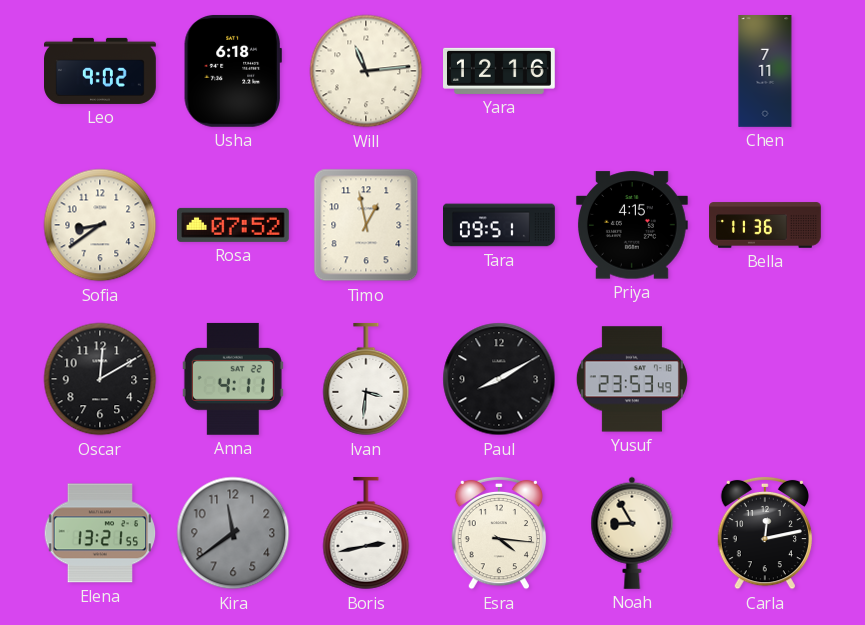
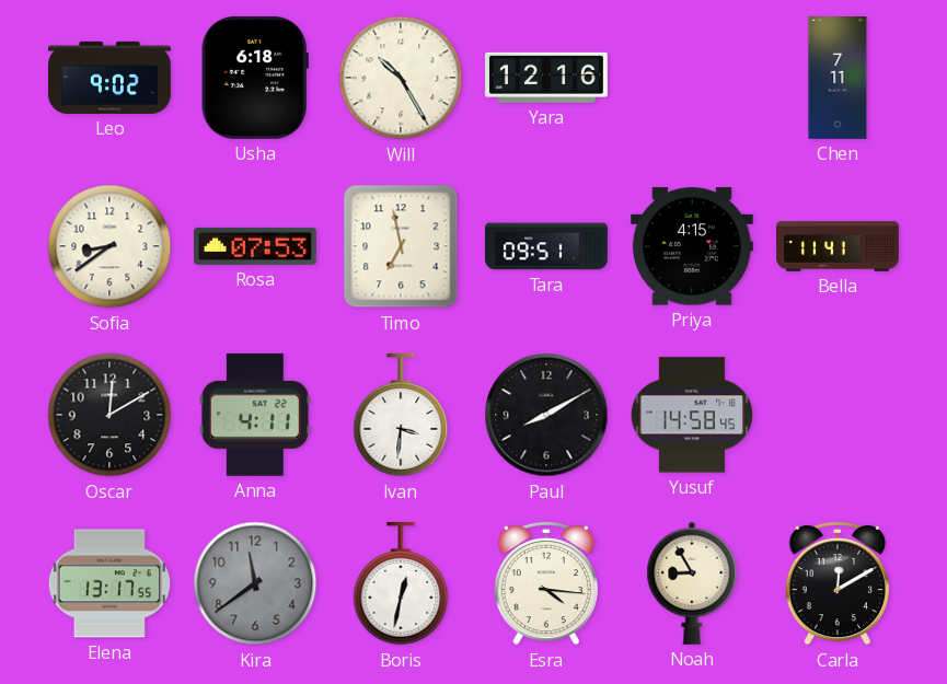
Will: 11:14 -> 10:25 (401, 78)
Rosa: 07:52 -> 07:53 (256, 246)
Timo: 12:58 -> 6:58 (401, 246)
Bella: 11:36 -> 11:41 (838, 246)
Yusuf: 23:53 -> 14:58 (692, 415)
Elena: 13:21 -> 13:17 (109, 583)
Boris: 2:43 -> 12:32 (401, 584)
Carla: 12:13 -> 12:10 (836, 583)
